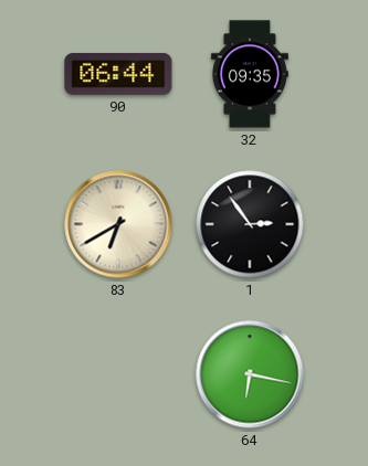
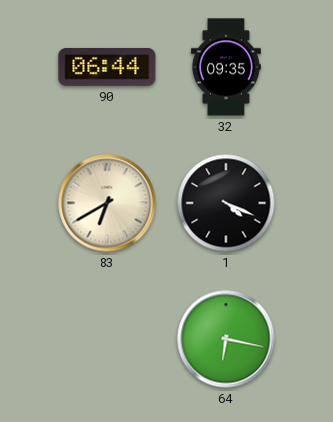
1: 2:54 -> 4:19 (226, 203)
